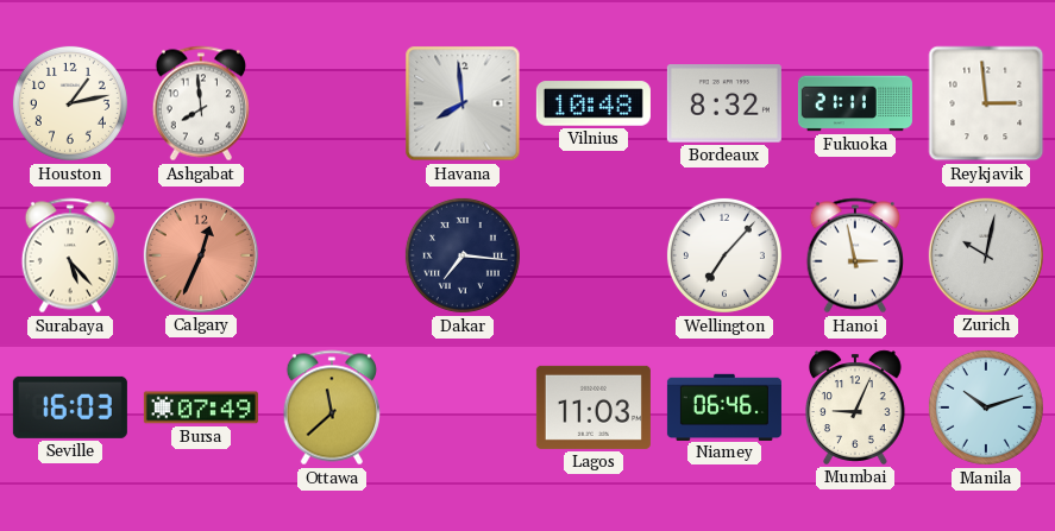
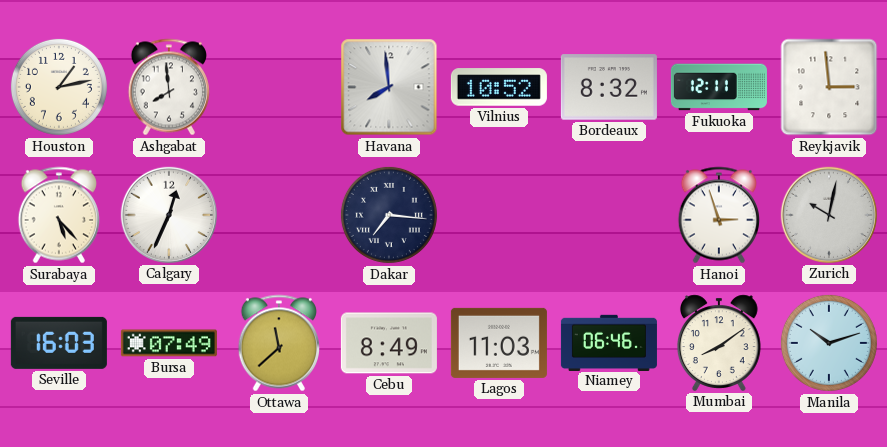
Vilnius: 10:48 -> 10:52 (499, 87)
Fukuoka: 21:11 -> 12:11 (719, 87)
Calgary dial: salmon -> white (169, 215)
Wellington: 7:07 -> none (724, 255)
Hanoi: 2:58 -> 2:57 (719, 215)
Cebu: none -> 8:49 (389, 343)
Mumbai: 9:04 -> 8:09 (719, 343)
